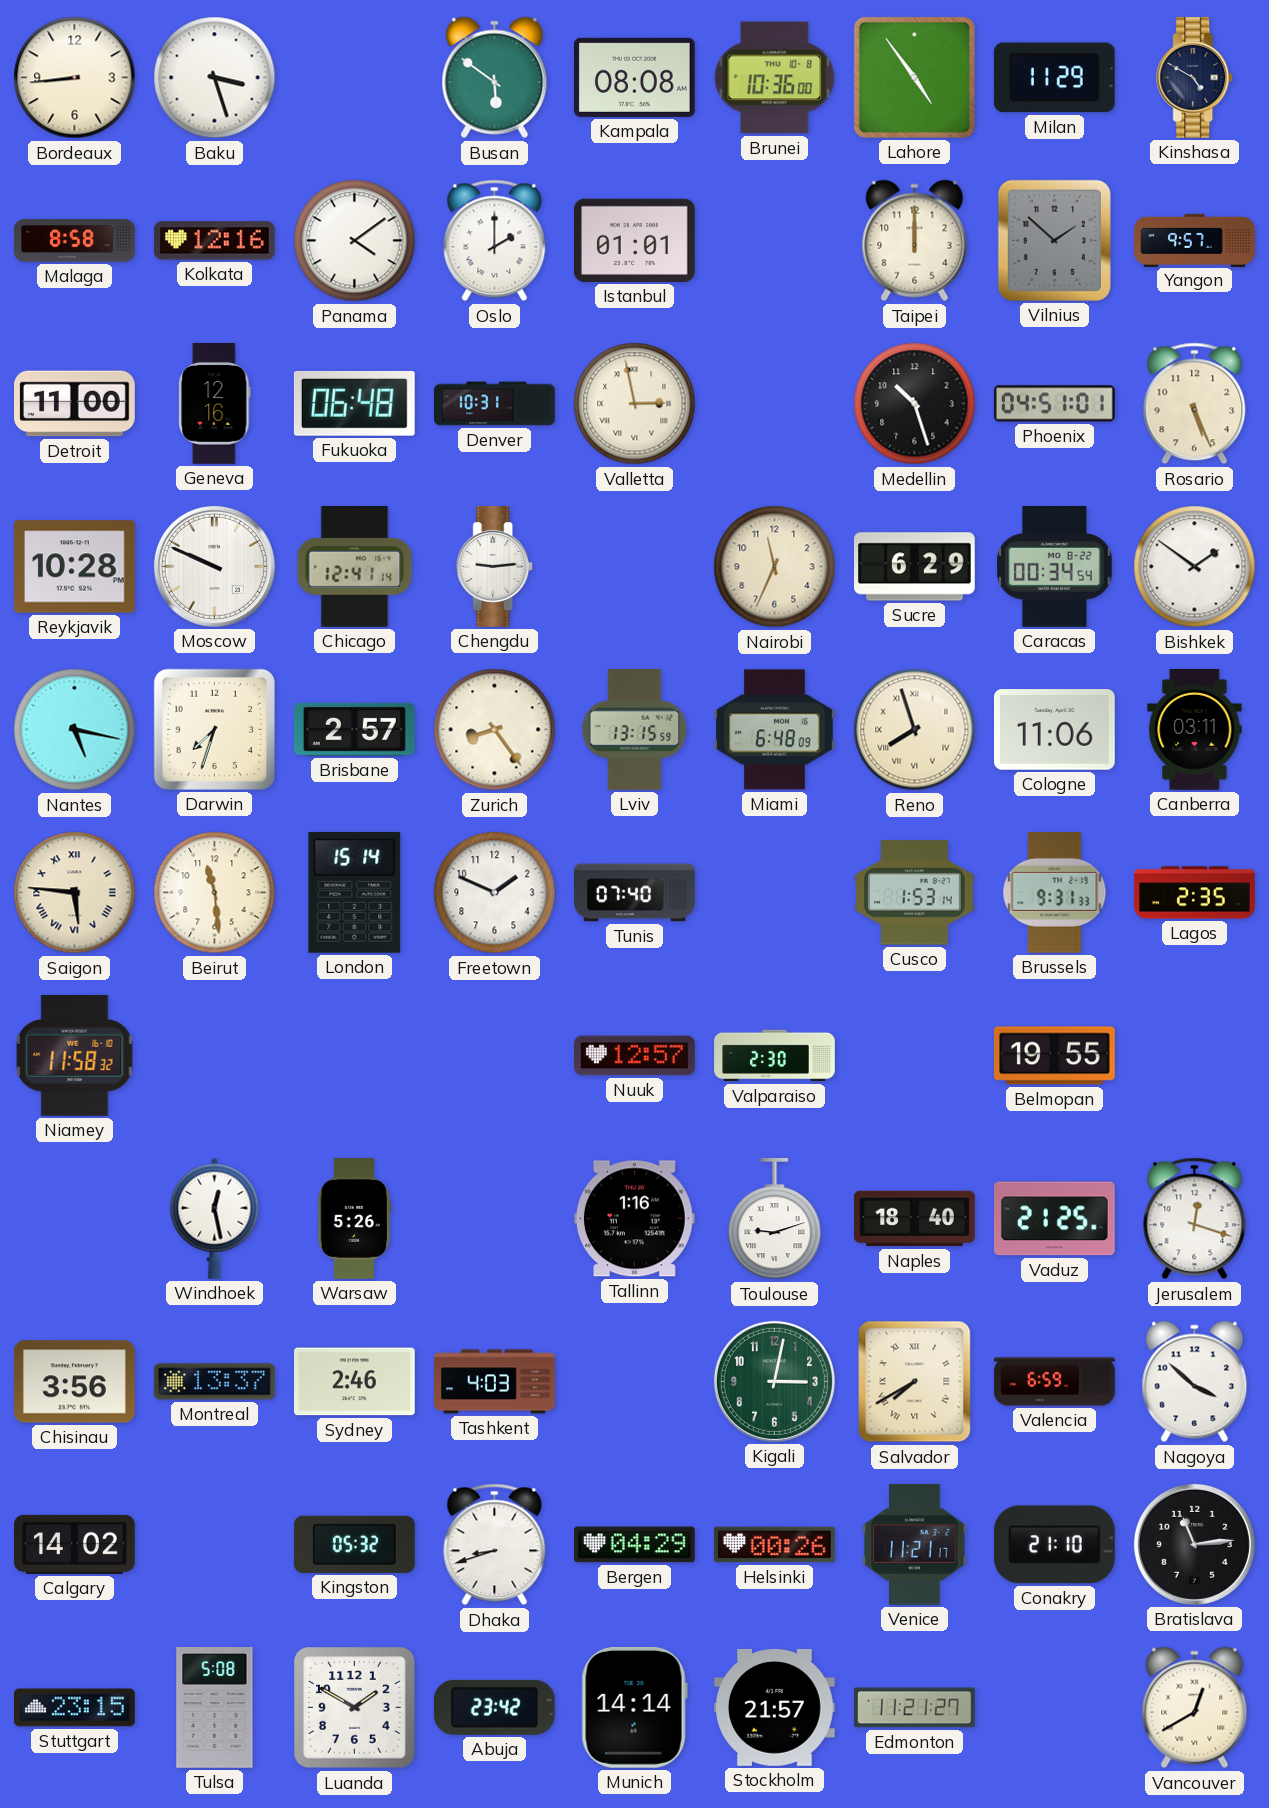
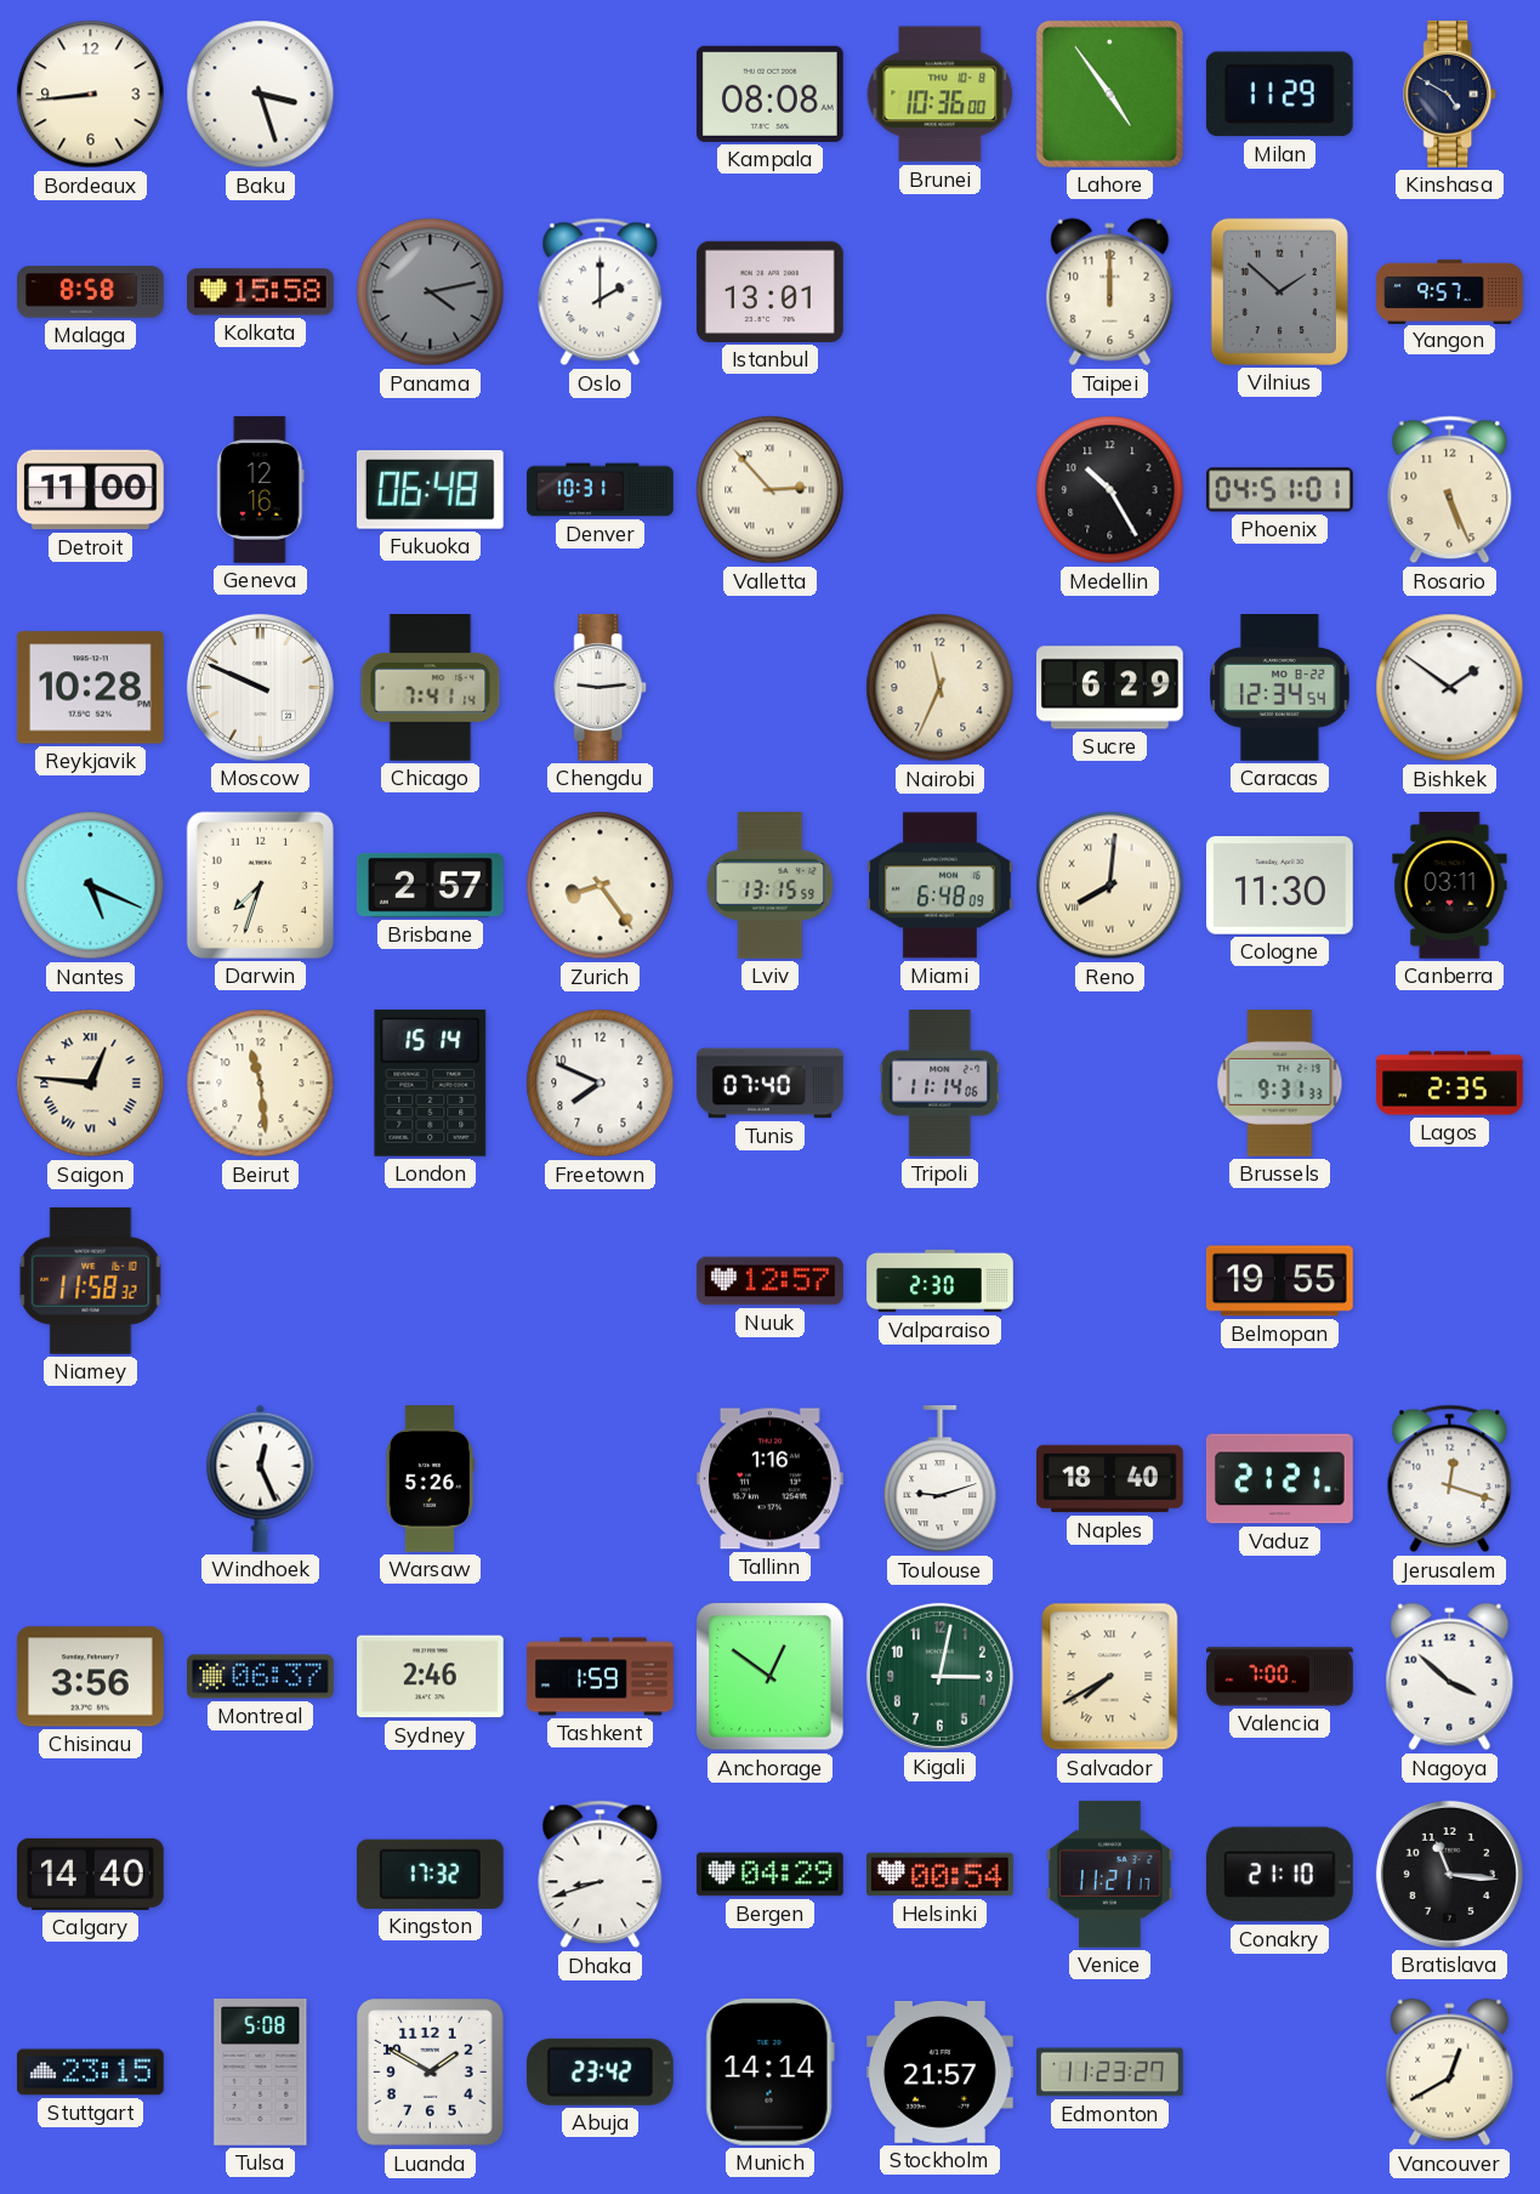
Busan: 5:51 -> none (495, 78)
Kolkata: 12:16 -> 15:58 (261, 292)
Panama: 4:09 -> 4:13 (431, 292)
Panama dial: white -> grey (431, 292)
Istanbul: 01:01 -> 13:01 (771, 291)
Valletta: 2:58 -> 2:53 (771, 490)
Medellin: 10:27 -> 10:25 (1110, 490)
Chicago: 12:41 -> 7:41 (431, 688)
Caracas: 00:34 -> 12:34 (1280, 688)
Nantes: 5:17 -> 5:19 (91, 886)
Reno: 7:57 -> 8:01 (1110, 886)
Cologne: 11:06 -> 11:30 (1280, 886)
Saigon: 5:46 -> 12:46 (91, 1084)
Freetown: 1:49 -> 7:49 (601, 1084)
Tripoli: none -> 11:14 (941, 1084)
Cusco: 1:53 -> none (915, 893)
Windhoek: 12:28 -> 12:26 (261, 1478)
Vaduz: 21:25 -> 21:21 (1280, 1479)
Montreal: 13:37 -> 06:37 (261, 1677)
Tashkent: 4:03 -> 1:59 (601, 1677)
Anchorage: none -> 12:51 (771, 1677)
Valencia: 6:59 -> 7:00 (1280, 1677)
Calgary: 14:02 -> 14:40 (91, 1874)
Kingston: 05:32 -> 17:32 (430, 1874)
Helsinki: 00:26 -> 00:54 (941, 1875)
Bratislava: 11:14 -> 11:16 (1449, 1874)
Edmonton: 11:21 -> 11:23 (1110, 2073)
